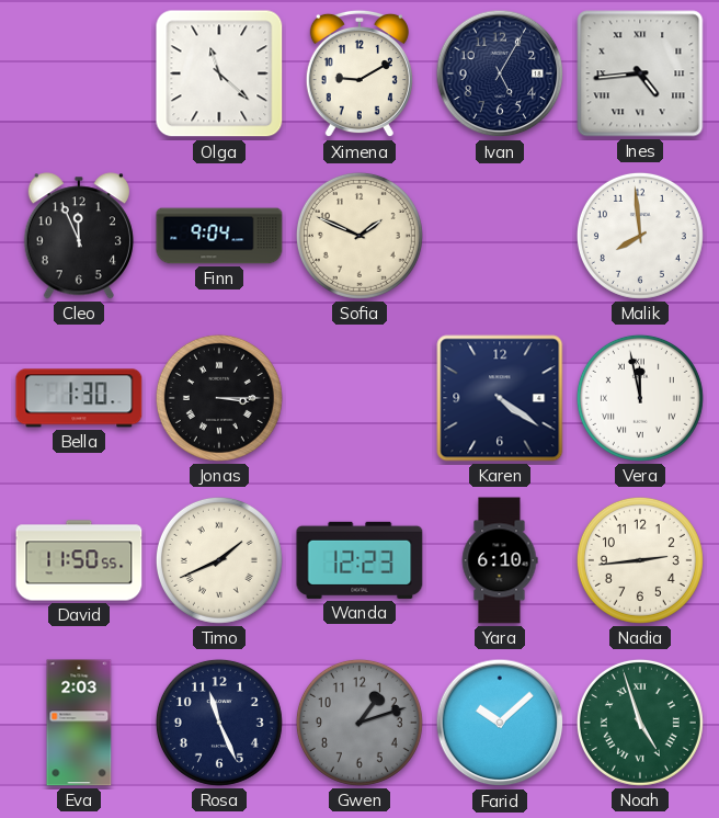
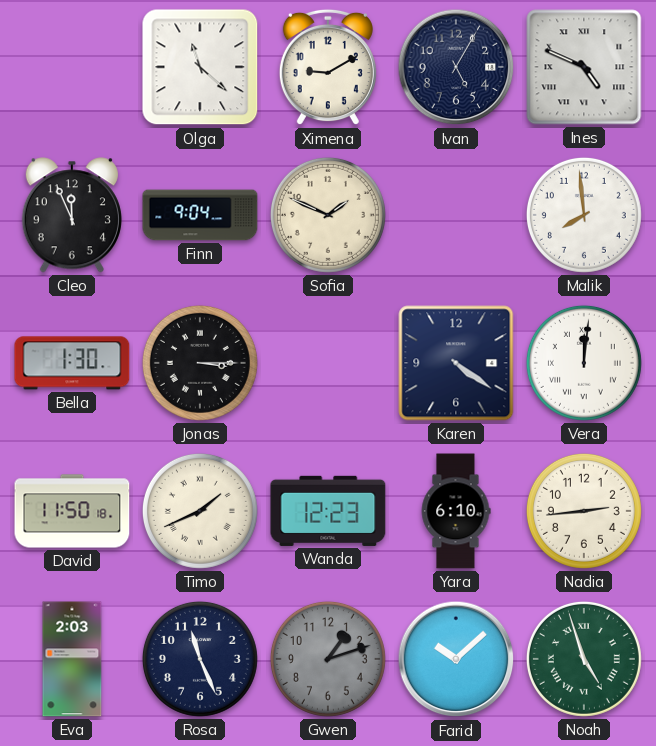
Ines: 4:44 -> 4:49 (584, 67)
Vera: 11:58 -> 12:01 (584, 363)
David: 11:50:55 -> 11:50:18 (72, 511)
